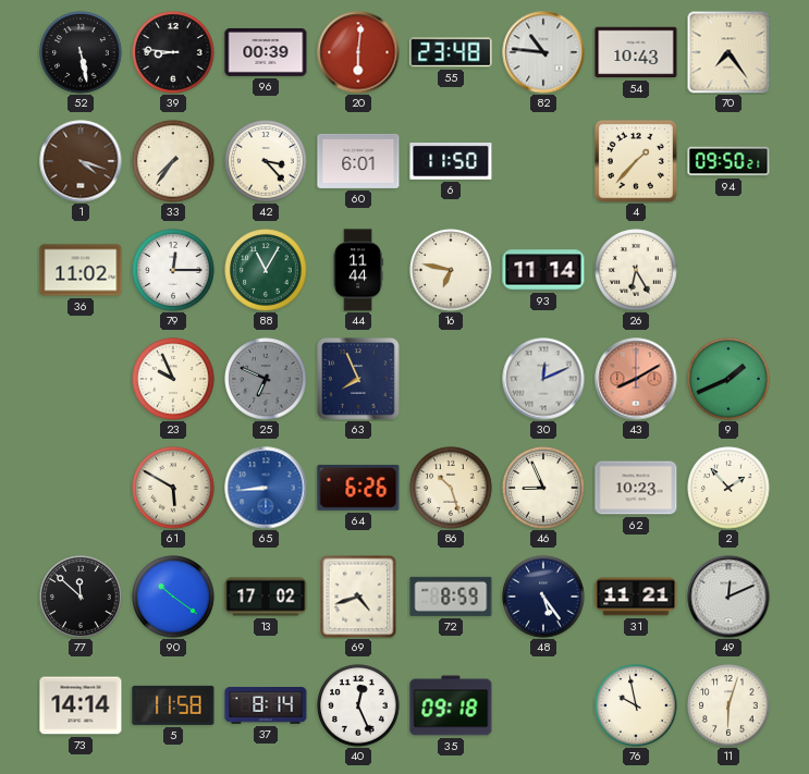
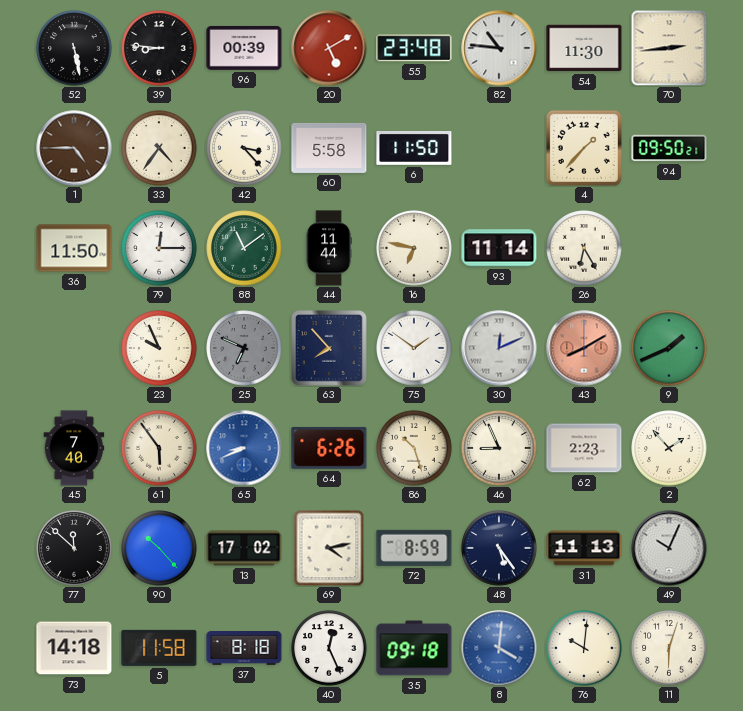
20: 6:01 -> 5:10 (329, 48)
54: 10:43 -> 11:30 (584, 48)
70: 7:24 -> 2:44 (669, 48)
1: 4:18 -> 4:45 (74, 148)
33: 7:36 -> 4:36 (159, 148)
60: 6:01 -> 5:58 (329, 148)
36: 11:02 -> 11:50 (74, 248)
88: 11:05 -> 11:09 (244, 248)
63: 7:56 -> 7:53 (329, 348)
75: none -> 1:51 (414, 348)
45: none -> 7:40 (74, 448)
61: 5:50 -> 5:54 (159, 448)
65: 8:44 -> 8:41 (244, 448)
62: 10:23 -> 2:23 (584, 448)
90: 10:21 -> 10:23 (159, 548)
69: 4:42 -> 4:13 (329, 548)
31: 11:21 -> 11:13 (584, 548)
49: 12:11 -> 10:04 (669, 548)
73: 14:14 -> 14:18 (74, 648)
37: 8:14 -> 8:18 (244, 649)
8: none -> 4:01 (499, 648)
76: 9:58 -> 10:01 (584, 648)
